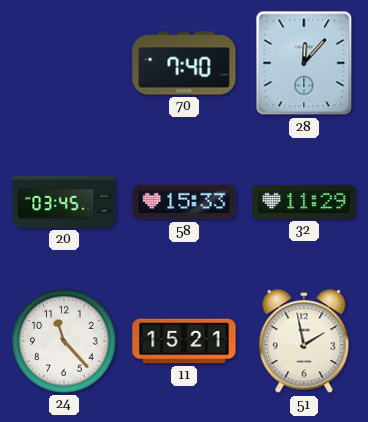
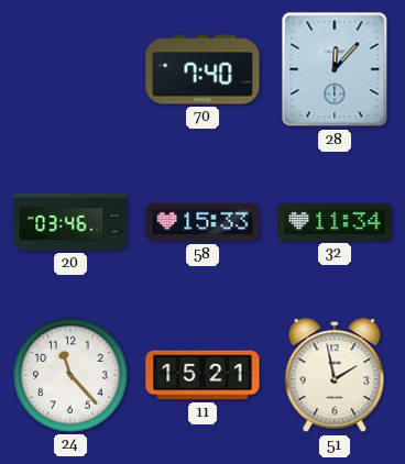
20: 03:45 -> 03:46 (70, 222)
32: 11:29 -> 11:34 (335, 222)
